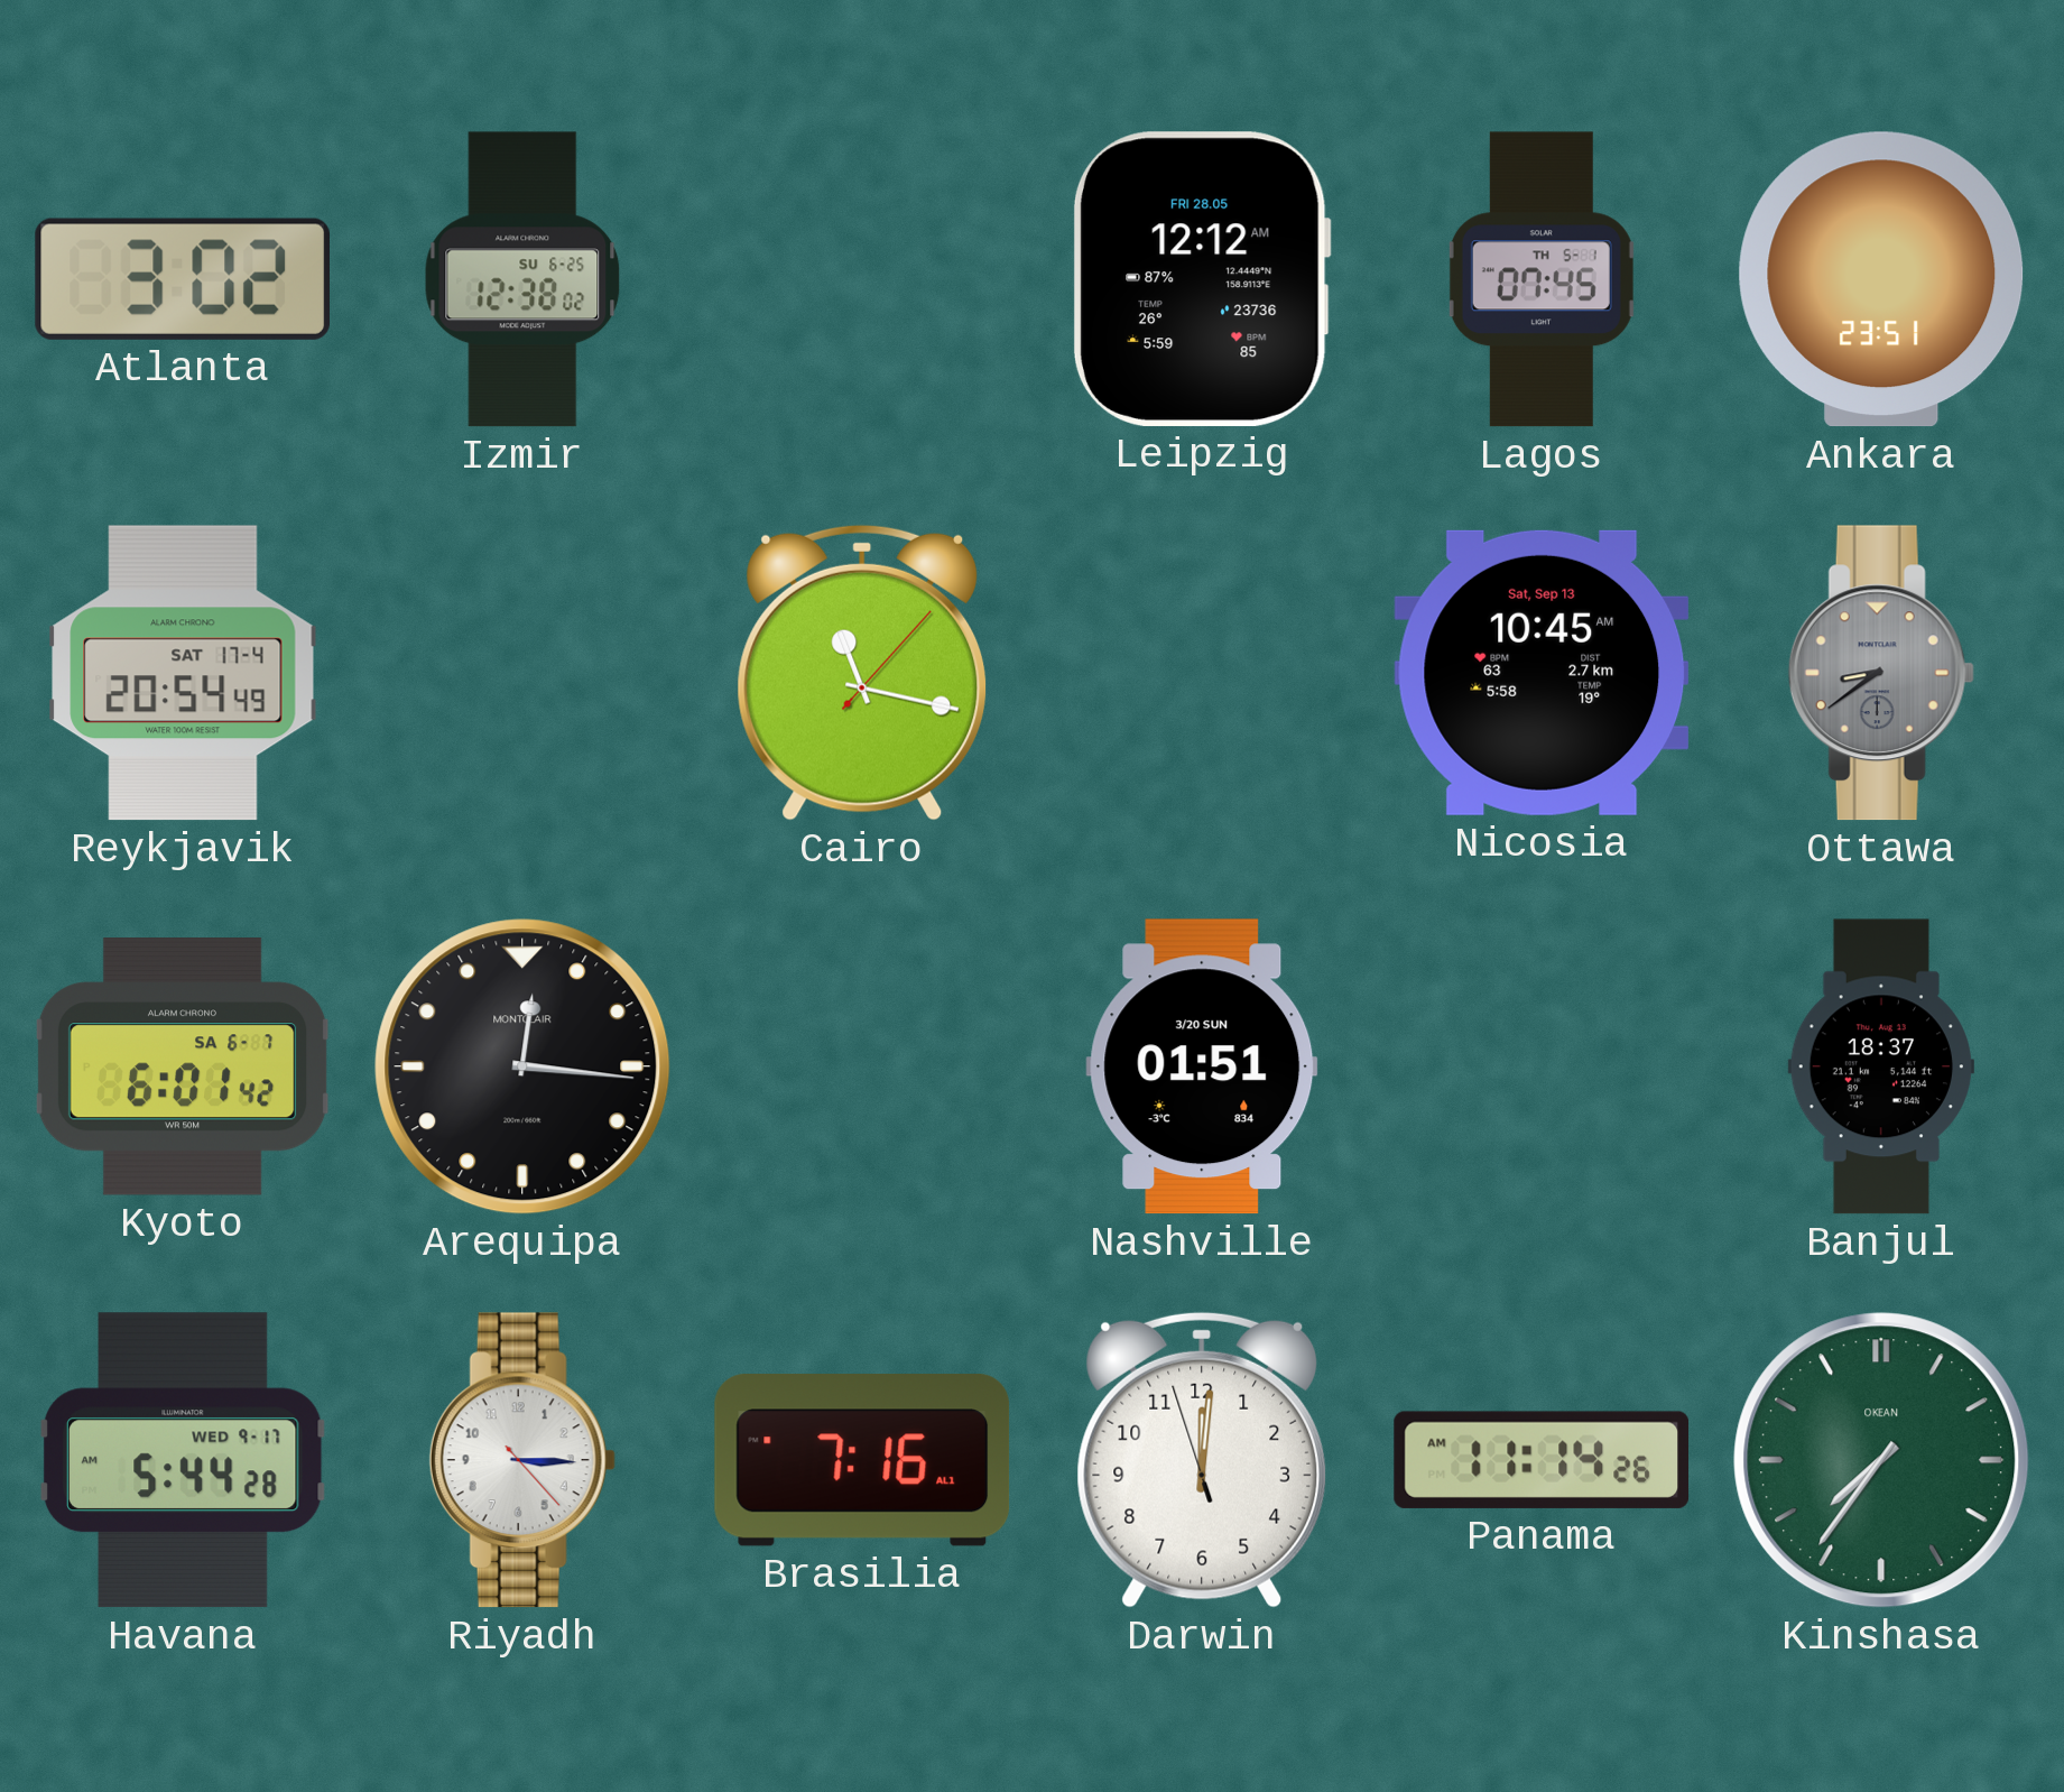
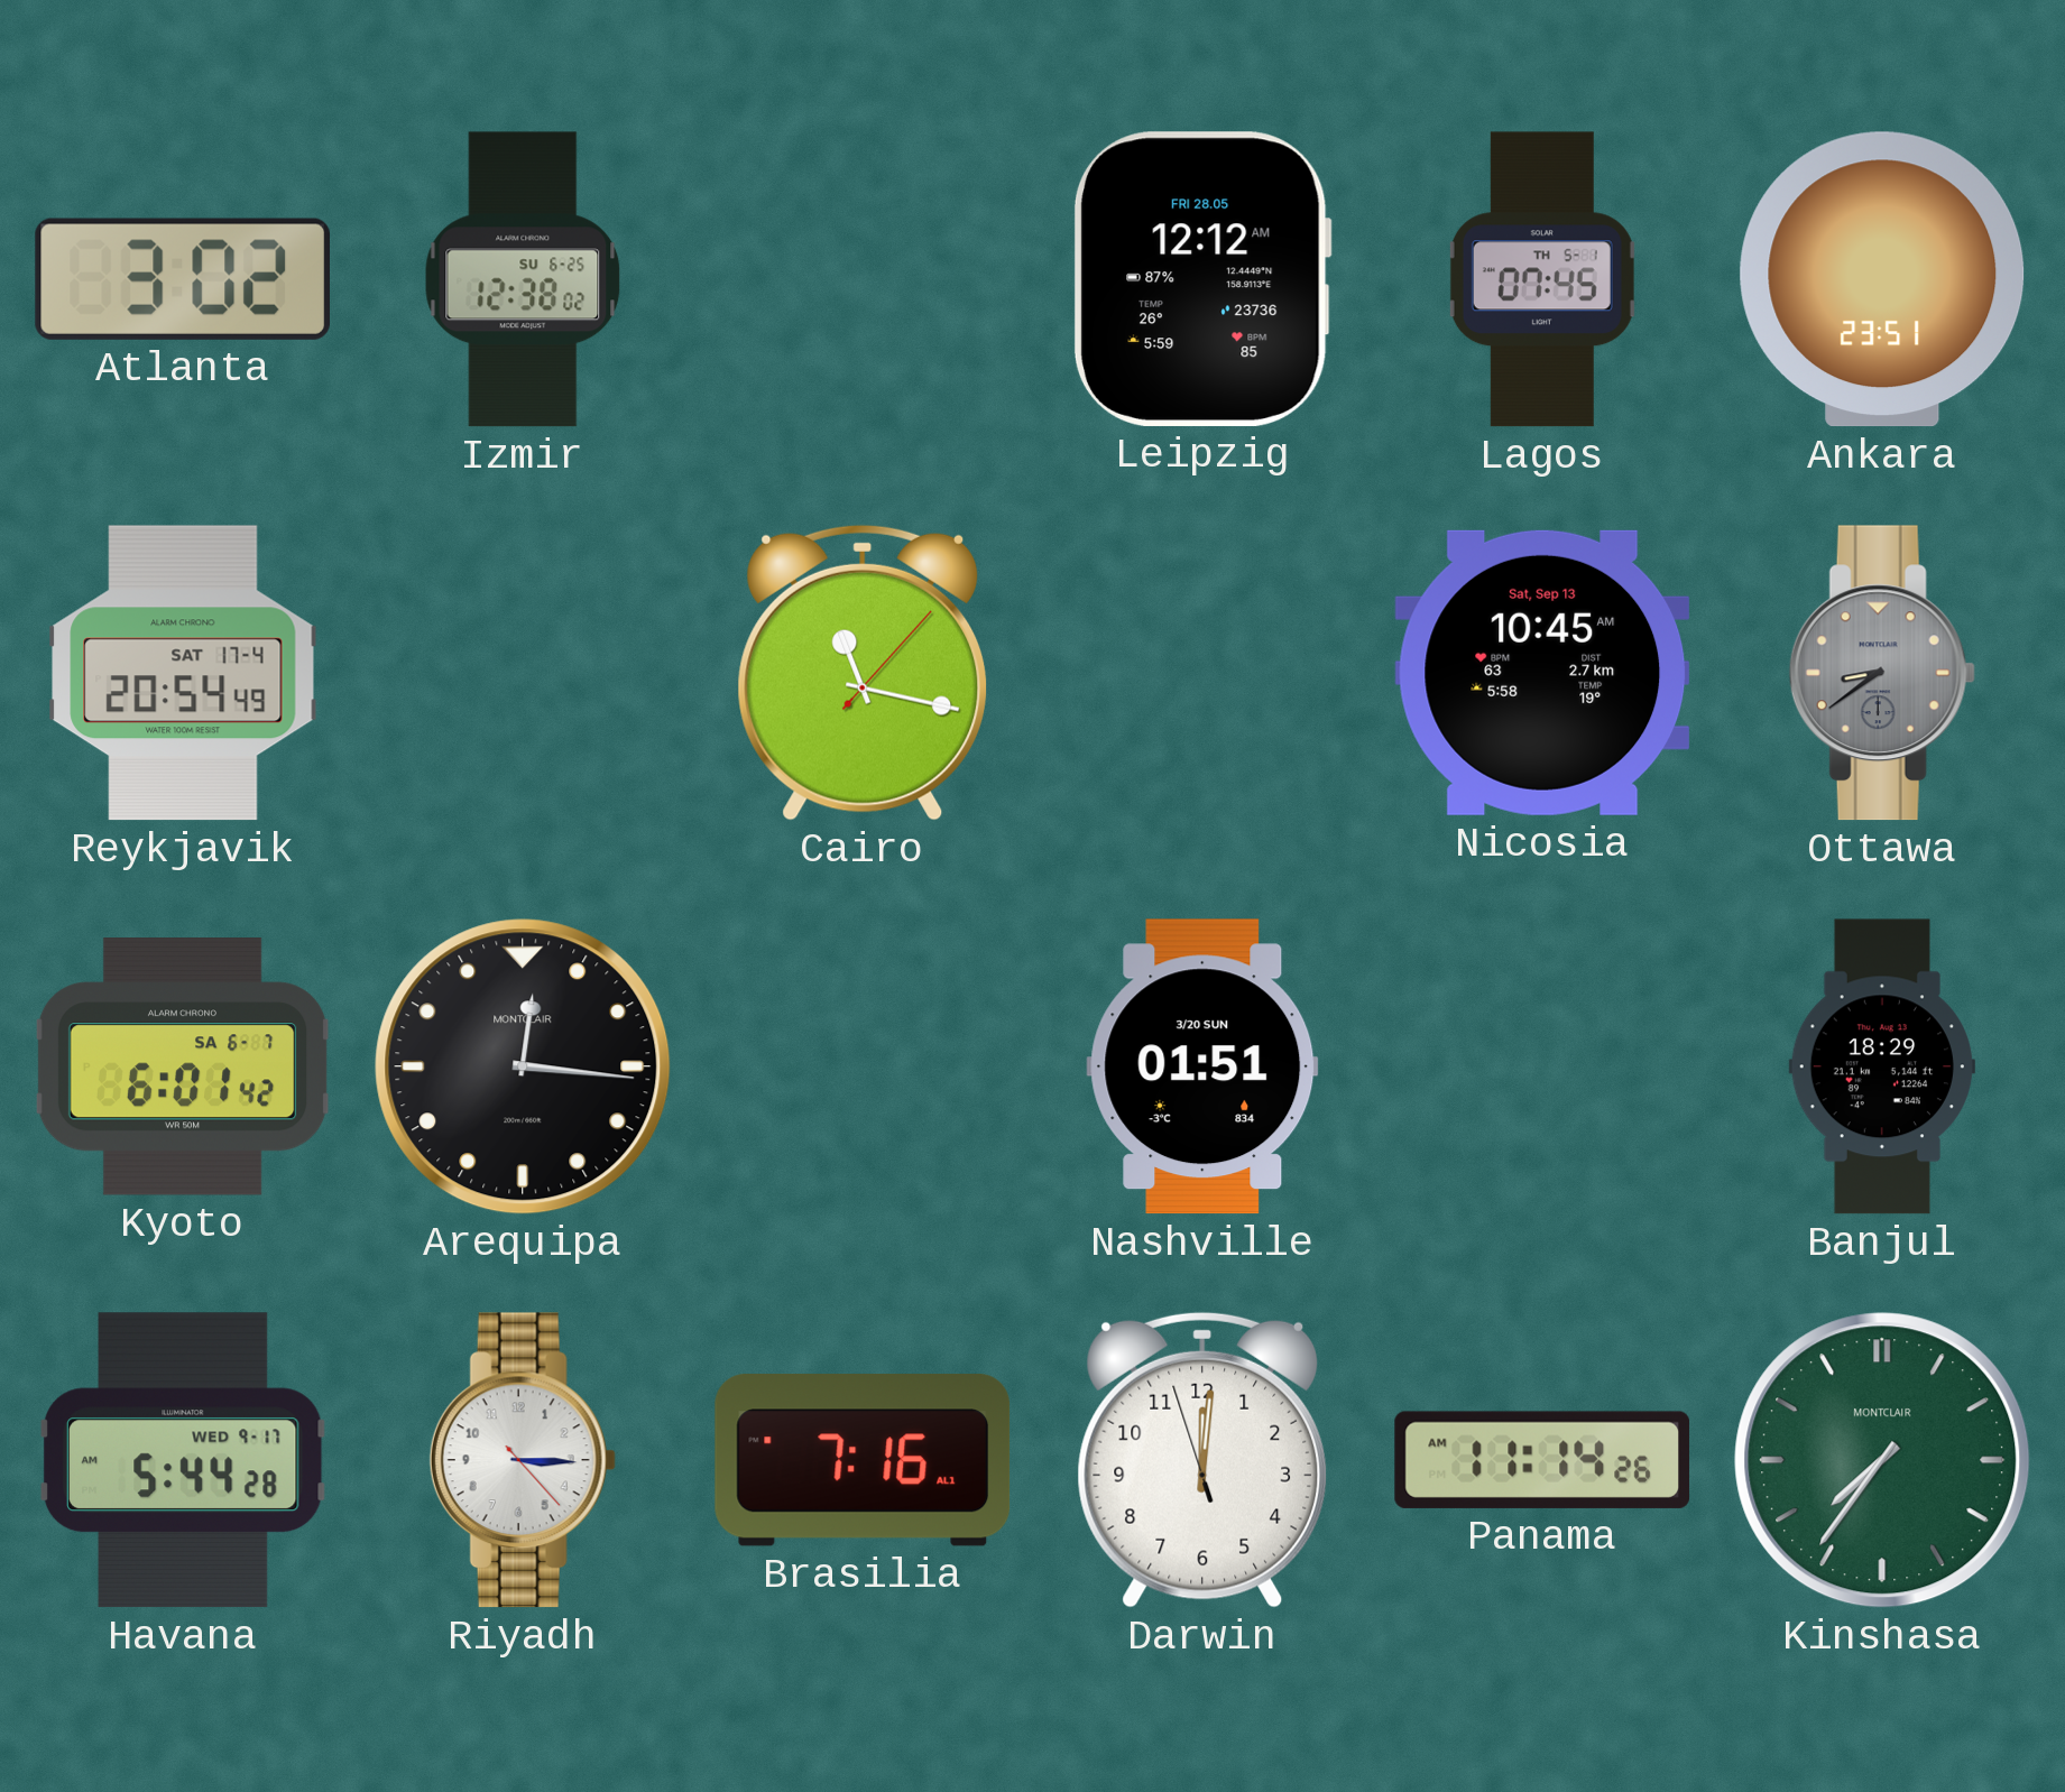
Banjul: 18:37 -> 18:29 (1882, 1066)
Kinshasa brand: OKEAN -> MONTCLAIR (1882, 1460)
